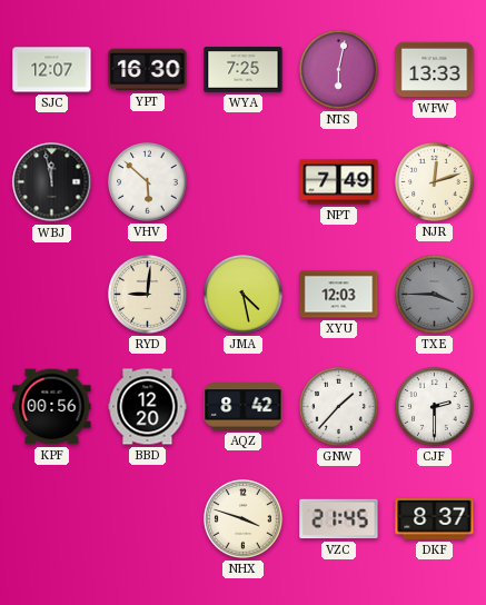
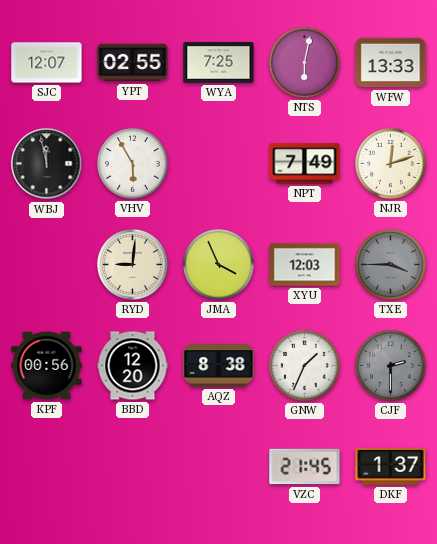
YPT: 16:30 -> 02:55 (133, 63)
VHV: 5:52 -> 5:55 (133, 164)
JMA: 4:28 -> 3:56 (219, 265)
AQZ: 8:42 -> 8:38 (219, 366)
GNW: 1:37 -> 1:34 (305, 366)
CJF dial: white -> grey (391, 366)
NHX: 3:48 -> none (244, 519)
DKF: 8:37 -> 1:37 (391, 466)
